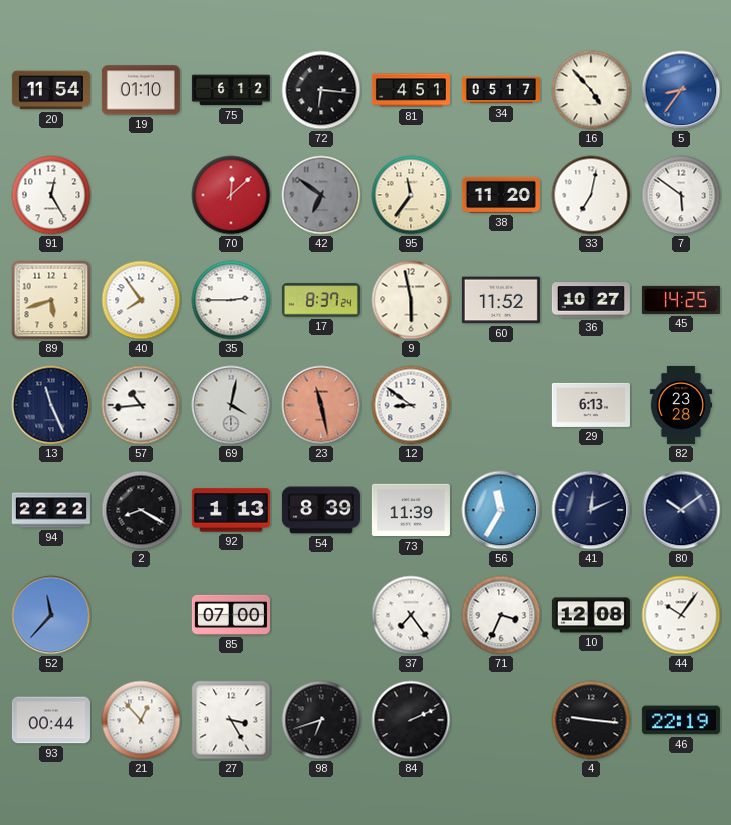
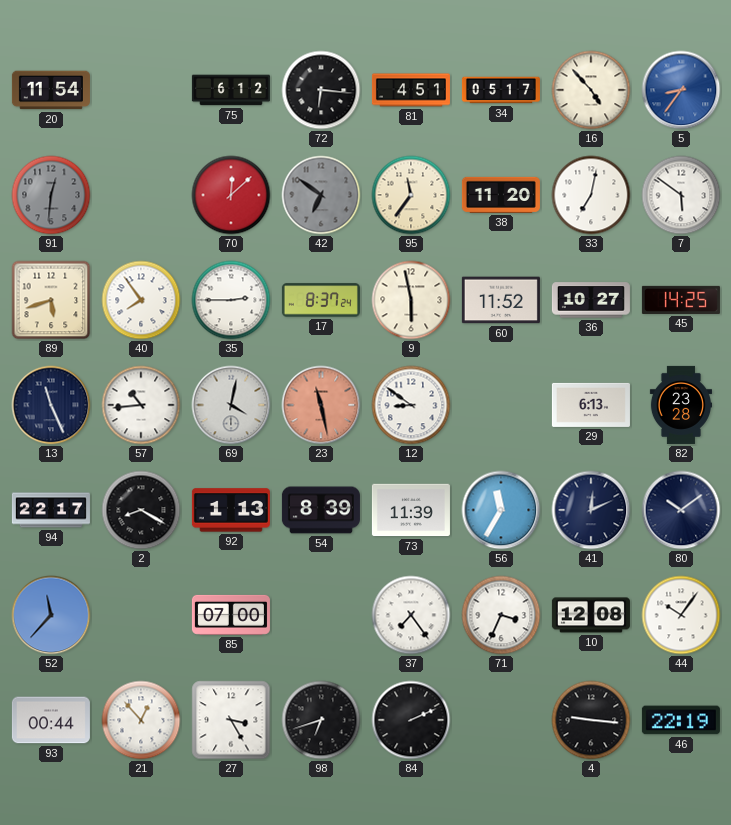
19: 01:10 -> none (141, 90)
91: 12:25 -> 12:31 (51, 195)
91 dial: white -> grey (51, 195)
94: 22:22 -> 22:17 (51, 510)
